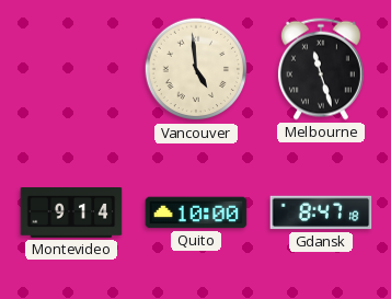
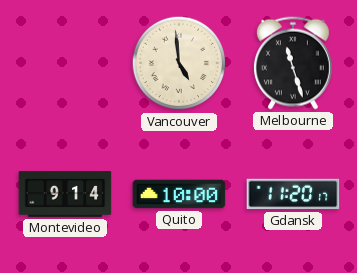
Gdansk: 8:47 -> 11:20 (293, 194)
